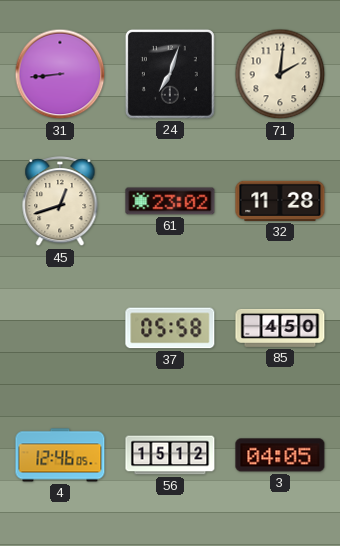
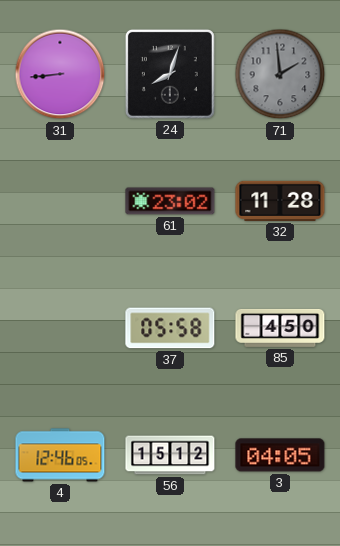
24: 7:03 -> 8:03 (170, 74)
71: 2:01 -> 1:59 (280, 74)
71 dial: cream -> grey (280, 74)
45: 12:42 -> none (60, 202)
